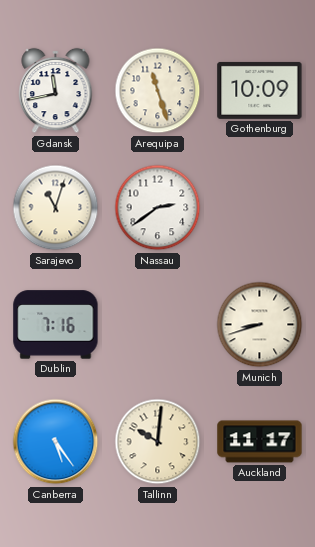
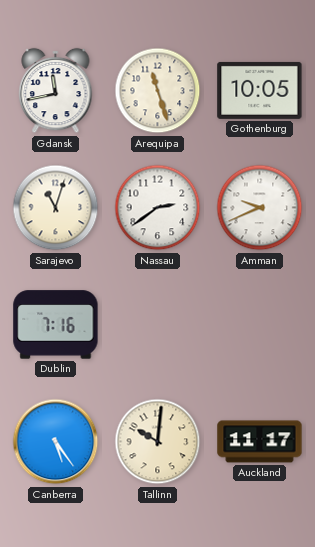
Gothenburg: 10:09 -> 10:05 (260, 90)
Amman: none -> 9:41 (260, 208)
Munich: 8:42 -> none (260, 325)
